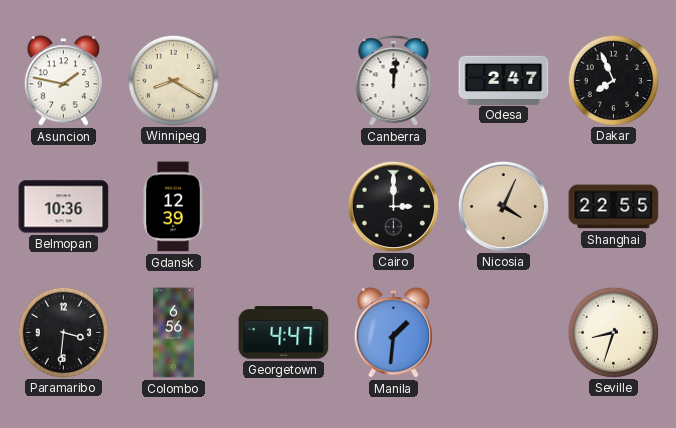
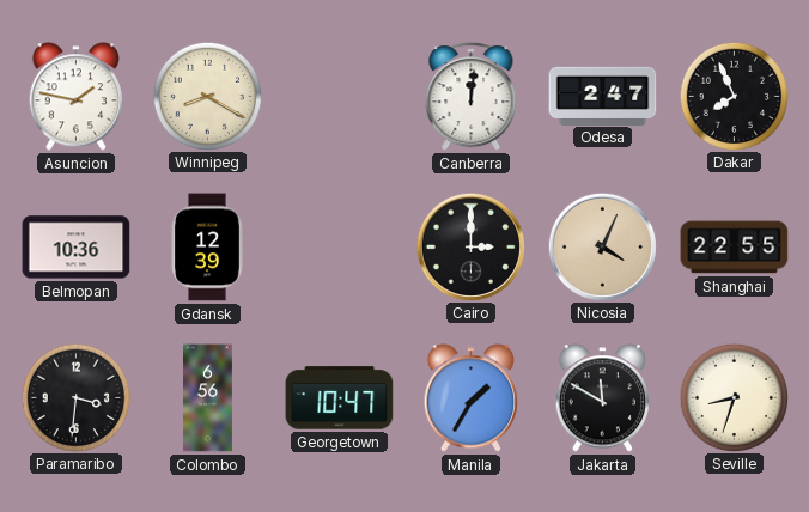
Georgetown: 4:47 -> 10:47 (340, 398)
Manila: 1:31 -> 1:35 (470, 398)
Jakarta: none -> 11:50 (602, 398)
